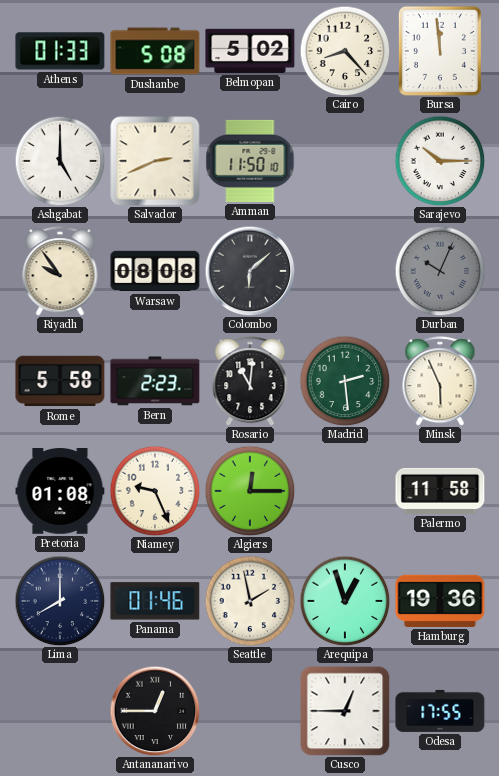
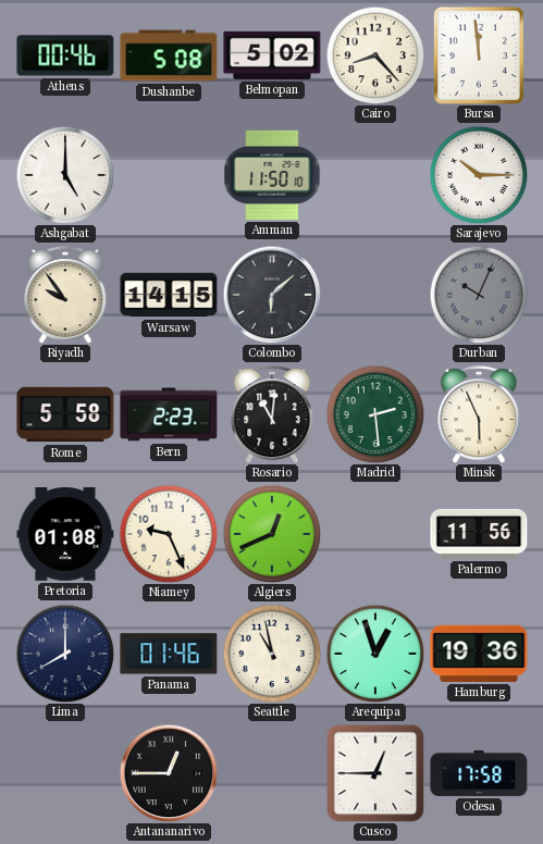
Athens: 01:33 -> 00:46 (65, 55)
Salvador: 2:41 -> none (155, 161)
Warsaw: 08:08 -> 14:15 (169, 295)
Algiers: 12:15 -> 12:41 (272, 534)
Palermo: 11:58 -> 11:56 (479, 534)
Seattle: 1:58 -> 10:58 (272, 654)
Odesa: 17:55 -> 17:58 (479, 773)
